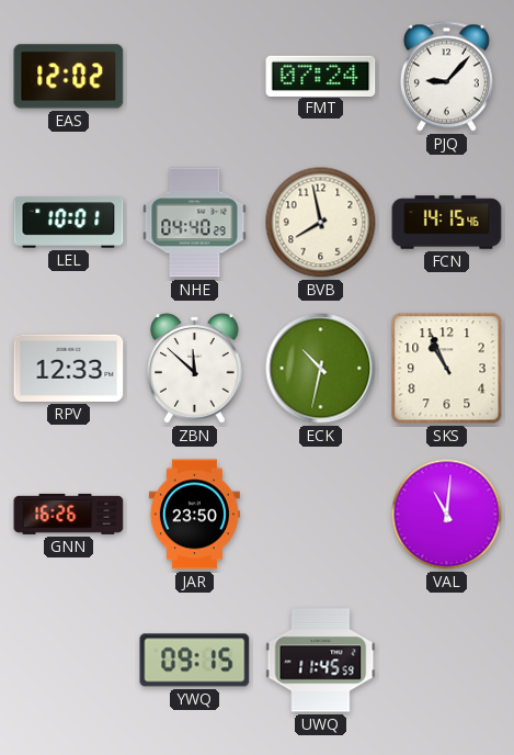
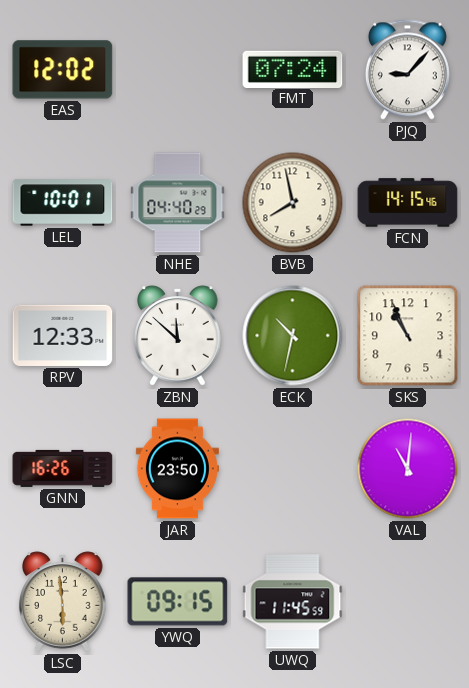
LSC: none -> 5:59 (63, 602)
